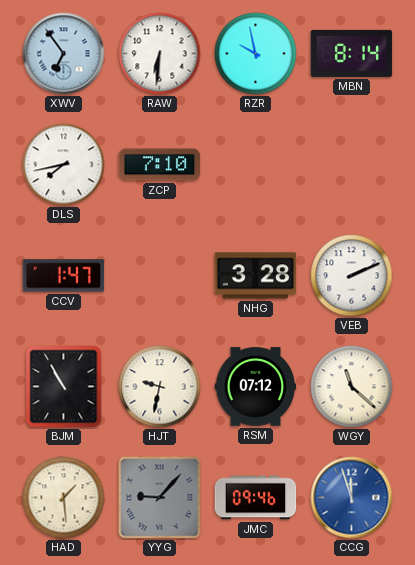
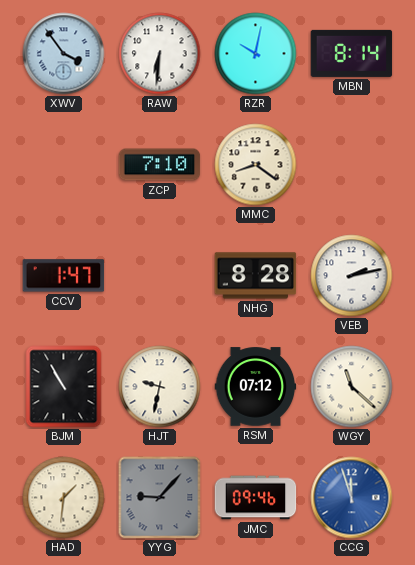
XWV: 6:54 -> 3:54 (64, 54)
RZR: 9:58 -> 10:02 (256, 54)
DLS: 7:43 -> none (64, 165)
MMC: none -> 8:21 (256, 165)
NHG: 3:28 -> 8:28 (256, 276)
VEB: 2:11 -> 2:13 (352, 276)
HAD: 1:29 -> 1:31 (64, 498)
